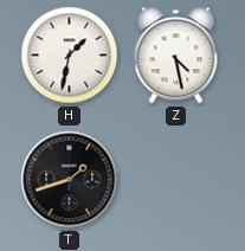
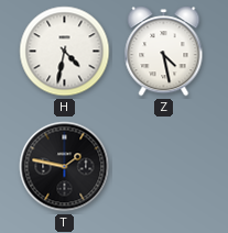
H: 1:32 -> 4:32 (65, 52)
T: 1:42 -> 1:47 (65, 167)
